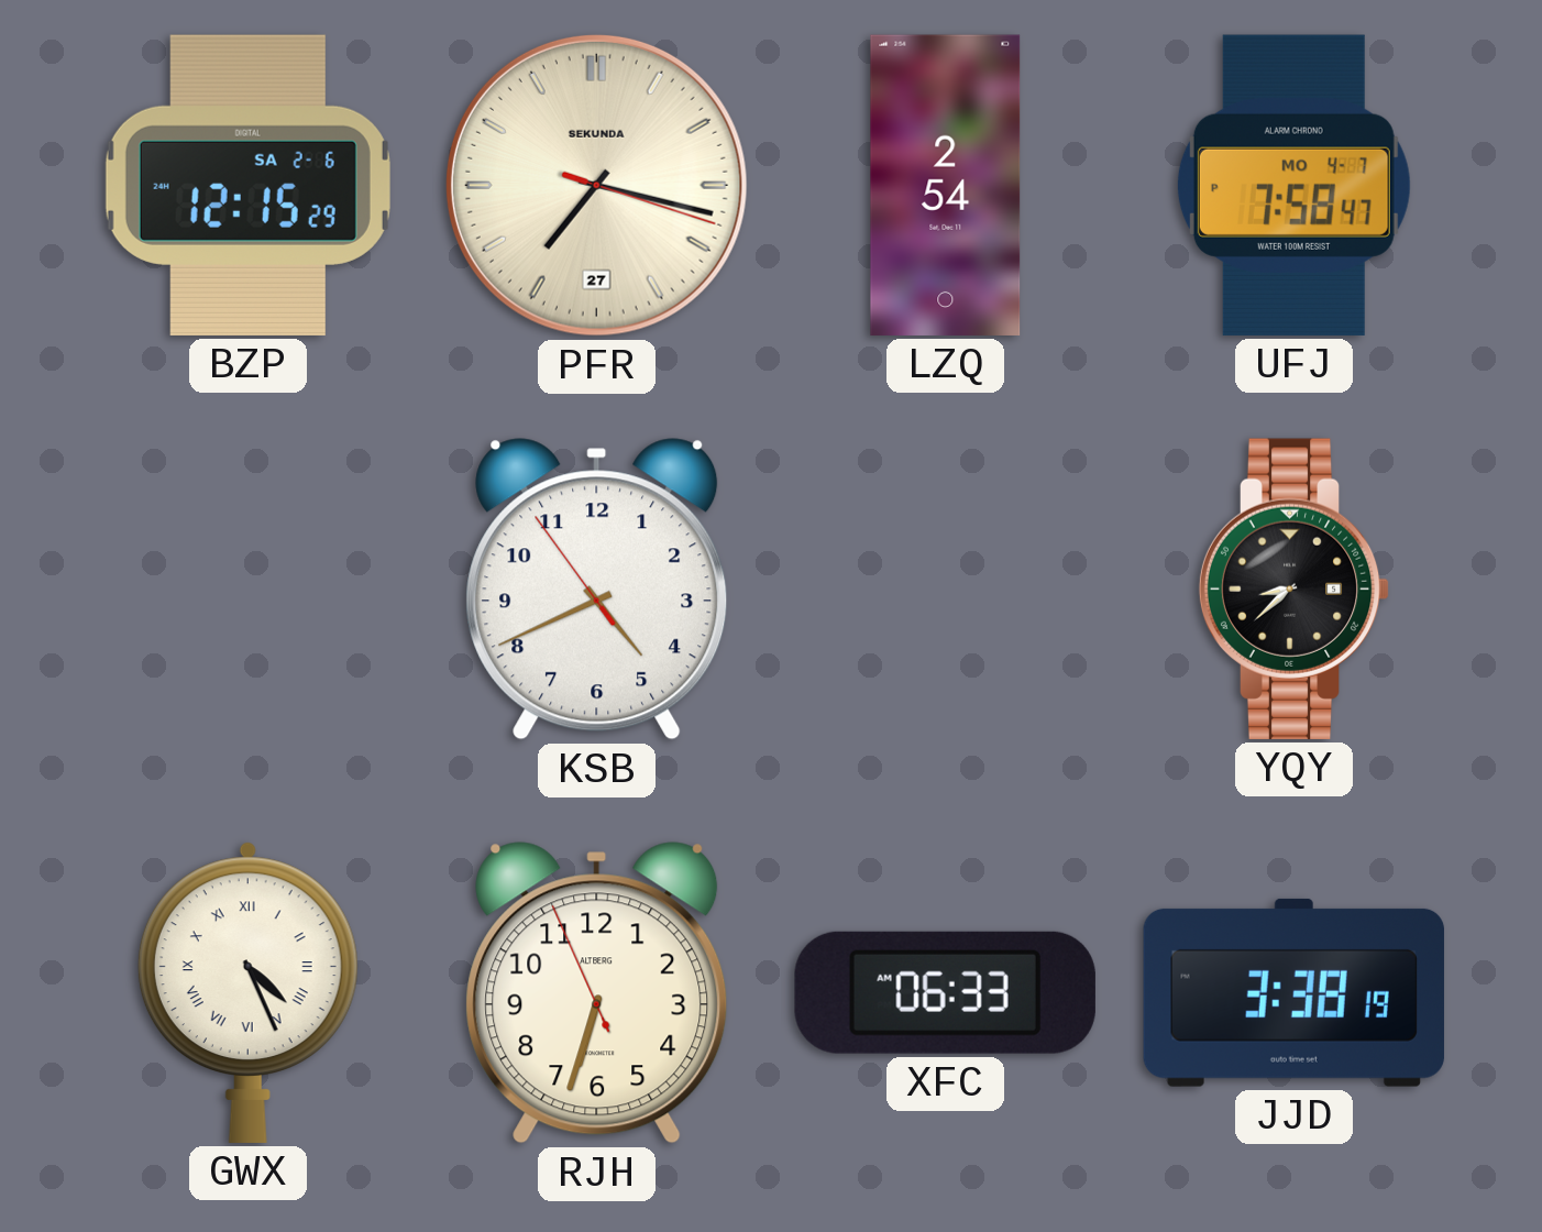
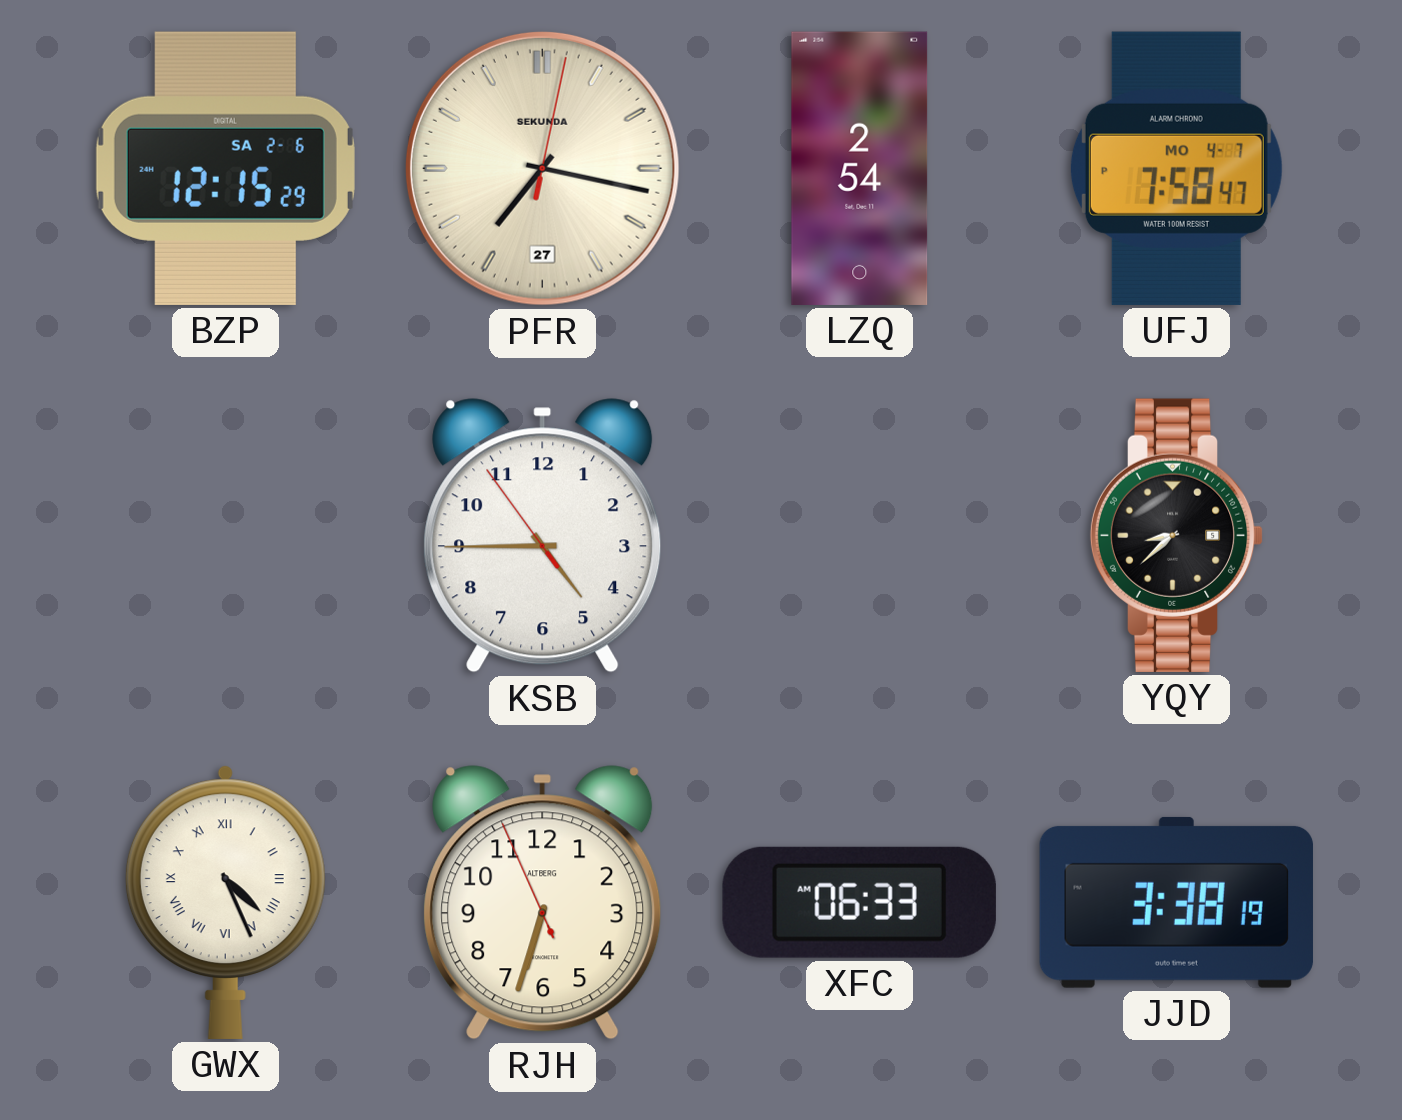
PFR: 7:17:18 -> 7:17:02 (542, 168)
KSB: 4:40 -> 4:44 (543, 536)
